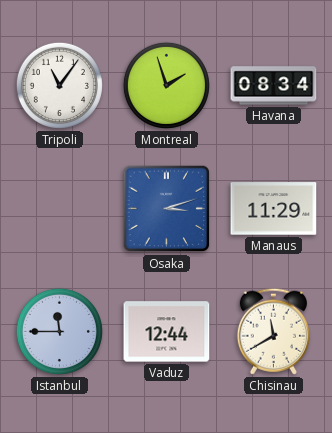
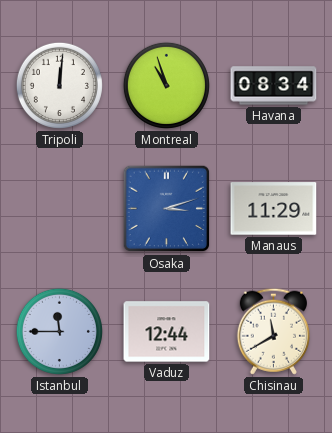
Tripoli: 11:06 -> 12:01 (59, 85)
Montreal: 1:57 -> 10:57 (166, 85)
